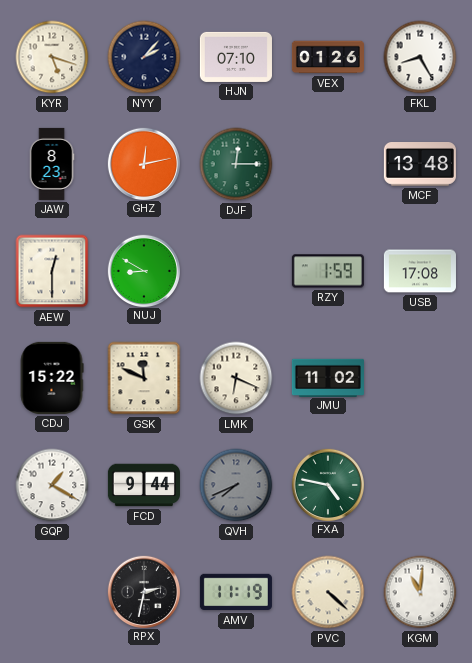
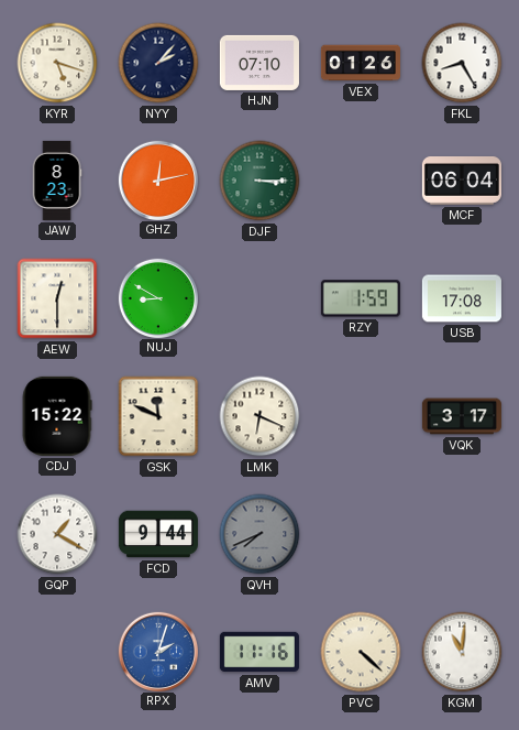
DJF: 12:15 -> 3:15 (259, 181)
MCF: 13:48 -> 06:04 (462, 182)
JMU: 11:02 -> none (328, 377)
VQK: none -> 3:17 (462, 416)
FXA: 4:47 -> none (327, 484)
RPX: 2:32 -> 2:03 (157, 651)
RPX dial: black -> blue (157, 651)
AMV: 11:19 -> 11:16 (259, 652)
